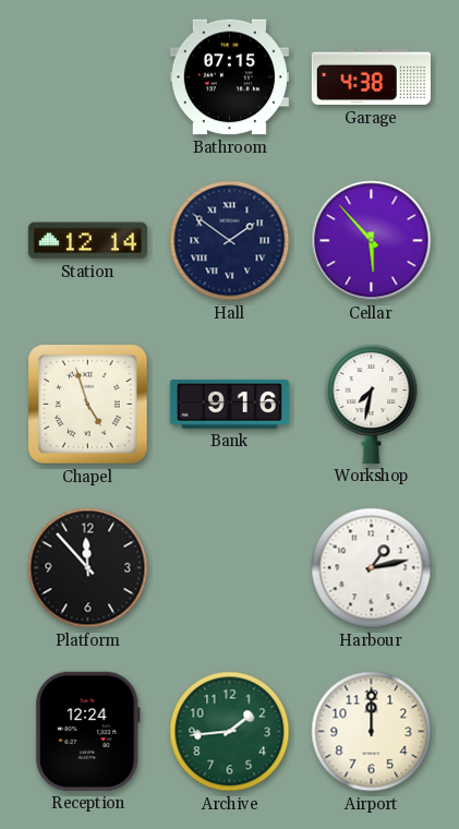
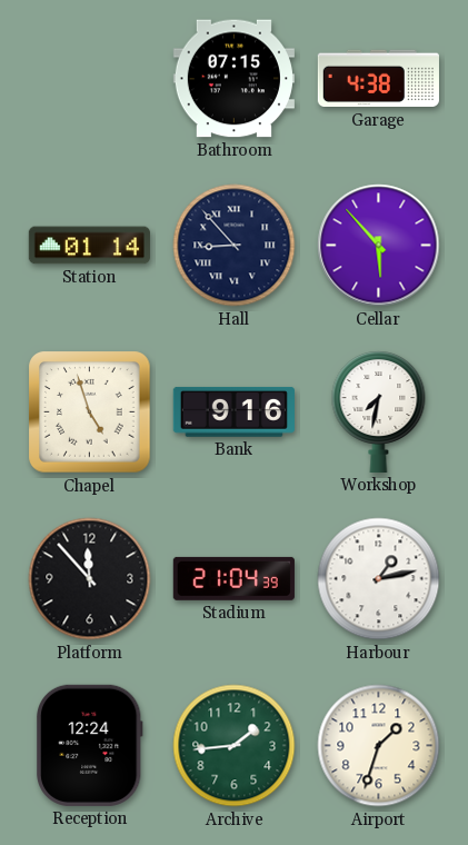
Station: 12:14 -> 01:14 (89, 246)
Hall: 1:51 -> 8:53 (235, 246)
Stadium: none -> 21:04 (233, 578)
Airport: 12:00 -> 1:33 (379, 746)
